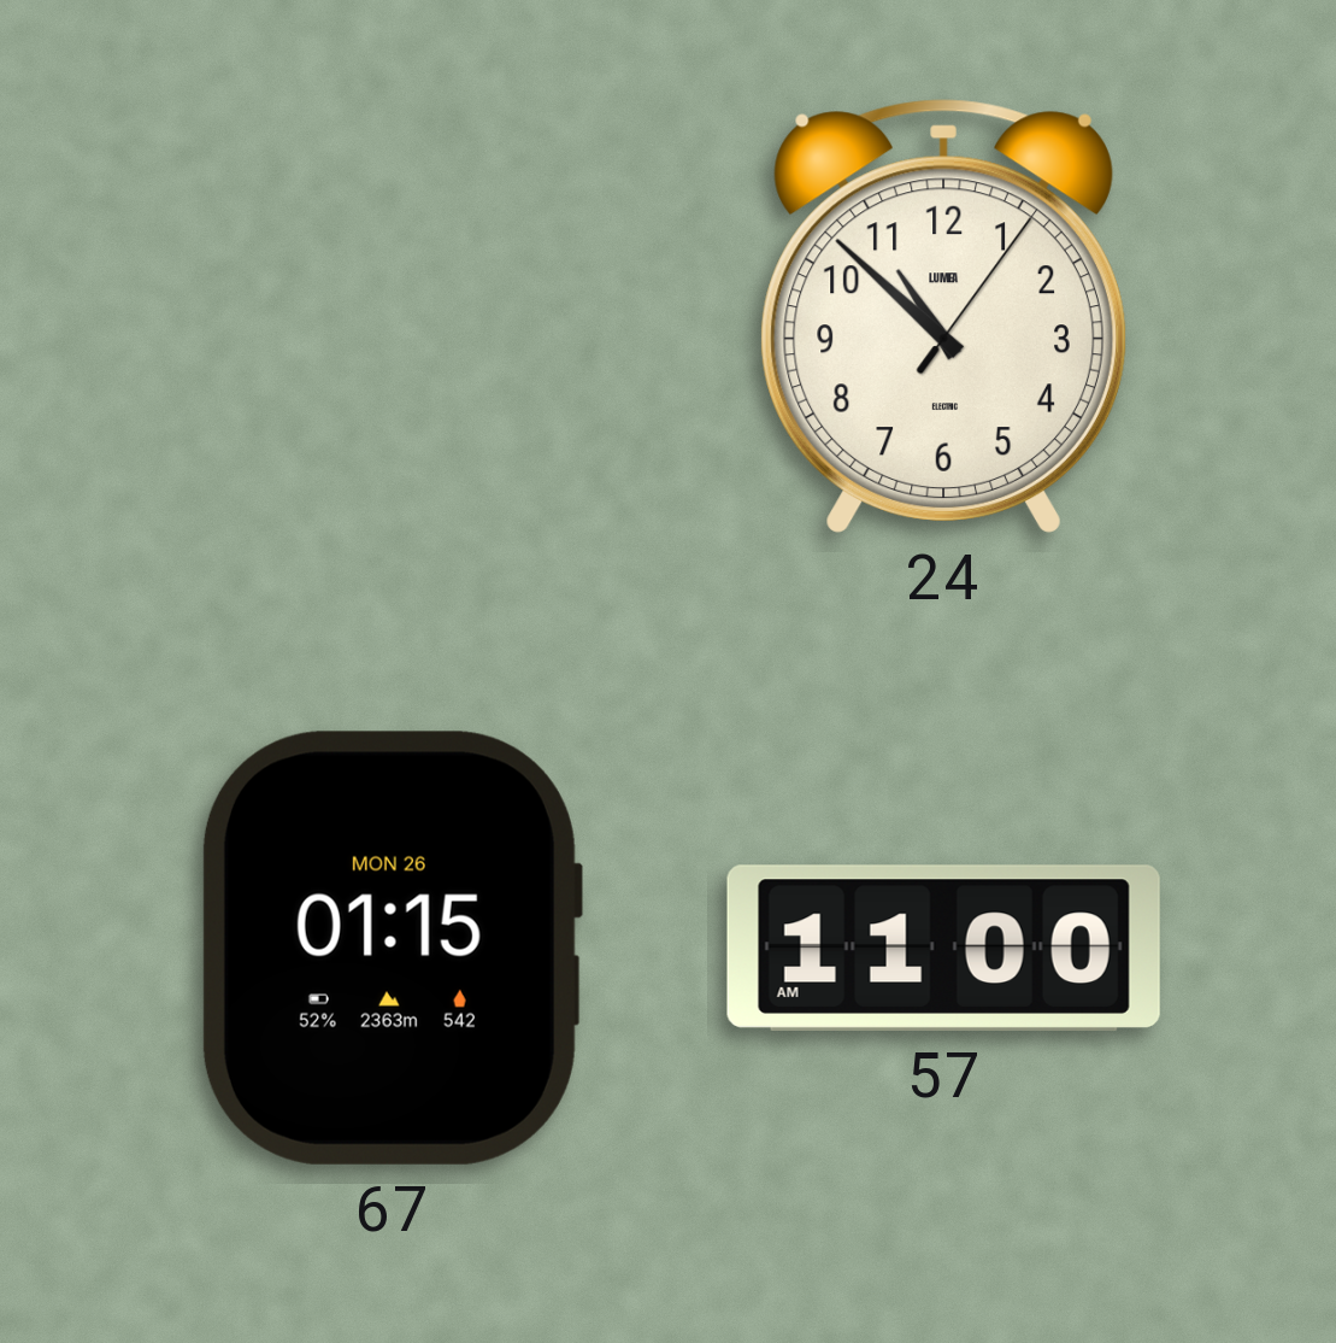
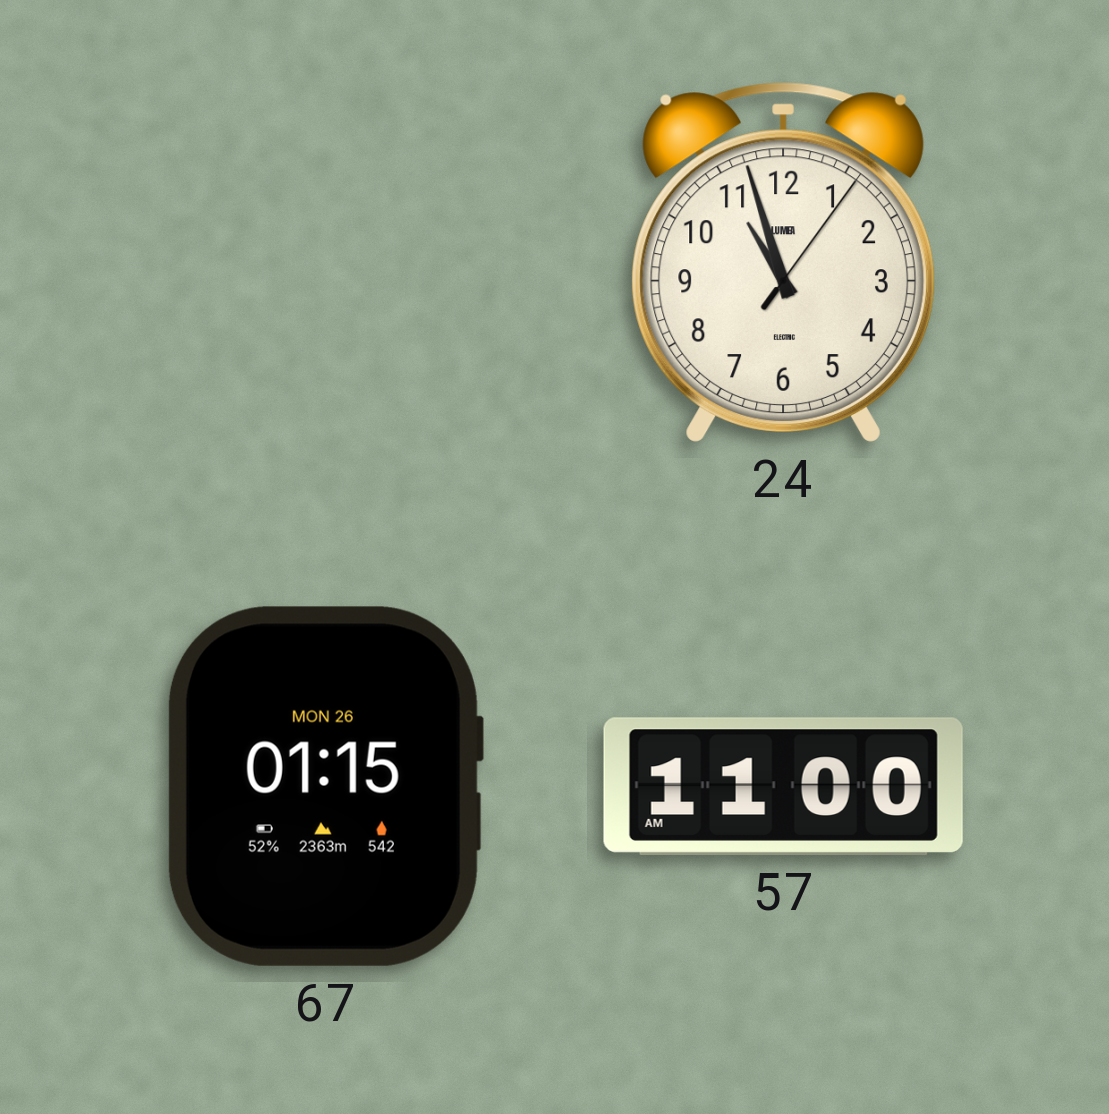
24: 10:52 -> 10:57 (783, 262)
